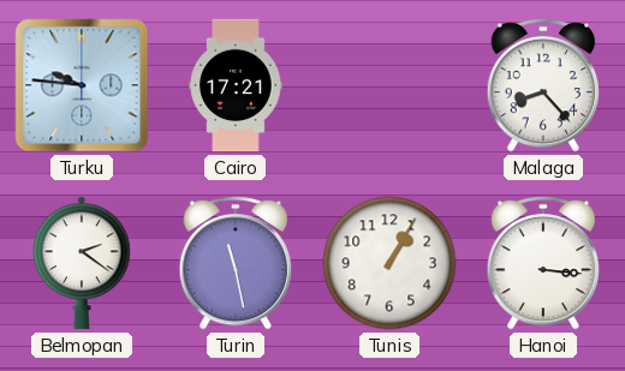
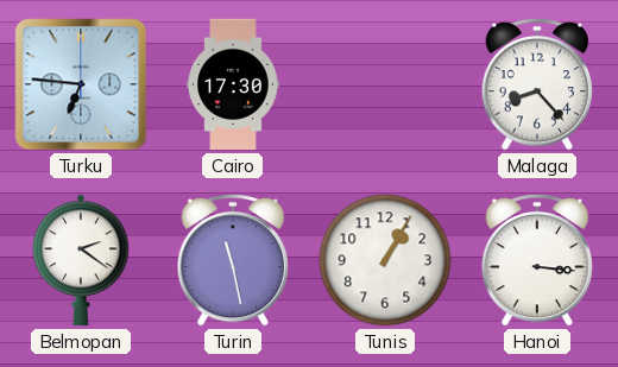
Turku: 9:46 -> 6:46 (81, 84)
Cairo: 17:21 -> 17:30 (233, 84)
